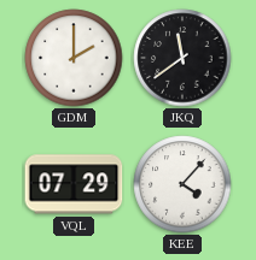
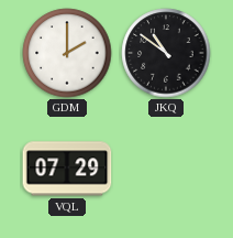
JKQ: 11:39 -> 10:51 (166, 53)
KEE: 4:07 -> none (182, 184)
